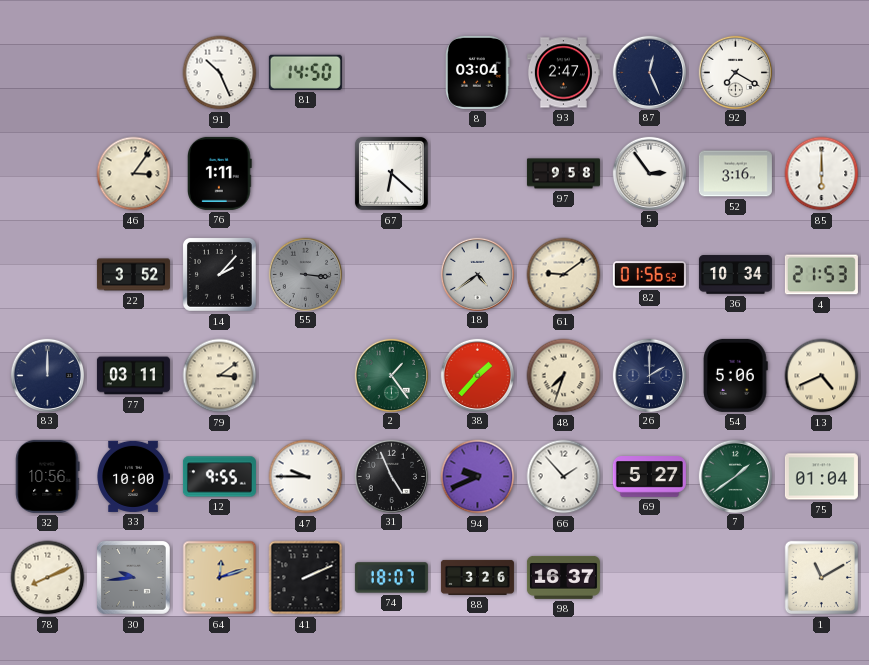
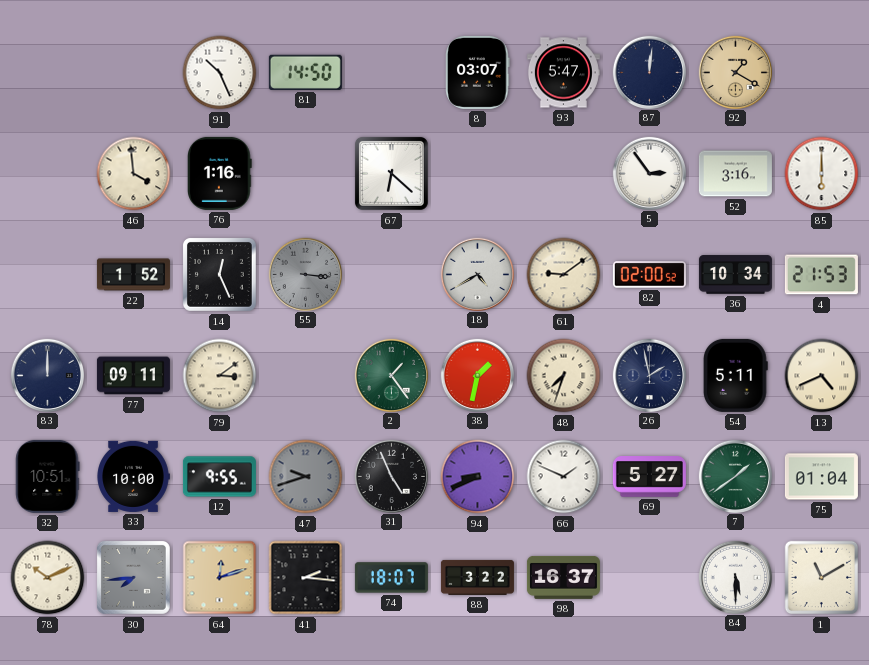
8: 03:04 -> 03:07 (478, 72)
93: 2:47 -> 5:47 (563, 73)
87: 12:26 -> 12:01 (649, 72)
92: 7:20 -> 1:20 (735, 72)
92 dial: white -> champagne (735, 72)
46: 3:06 -> 3:59 (134, 174)
76: 1:11 -> 1:16 (220, 173)
97: 9:58 -> none (563, 174)
22: 3:52 -> 1:52 (133, 275)
14: 2:07 -> 12:26 (219, 274)
18: 4:39 -> 4:40 (477, 274)
82: 01:56 -> 02:00 (649, 275)
77: 03:11 -> 09:11 (133, 376)
38: 1:37 -> 1:32 (477, 375)
26: 2:00 -> 1:58 (649, 375)
54: 5:06 -> 5:11 (736, 375)
32: 10:56 -> 10:51 (48, 476)
47: 9:45 -> 9:42 (306, 477)
47 dial: white -> grey (306, 477)
94: 9:41 -> 8:41 (478, 477)
66: 1:53 -> 1:49 (564, 477)
78: 8:11 -> 10:11 (48, 578)
30: 9:44 -> 7:44 (133, 577)
41: 2:11 -> 2:16 (306, 578)
88: 3:26 -> 3:22 (477, 577)
84: none -> 5:30 (735, 577)
